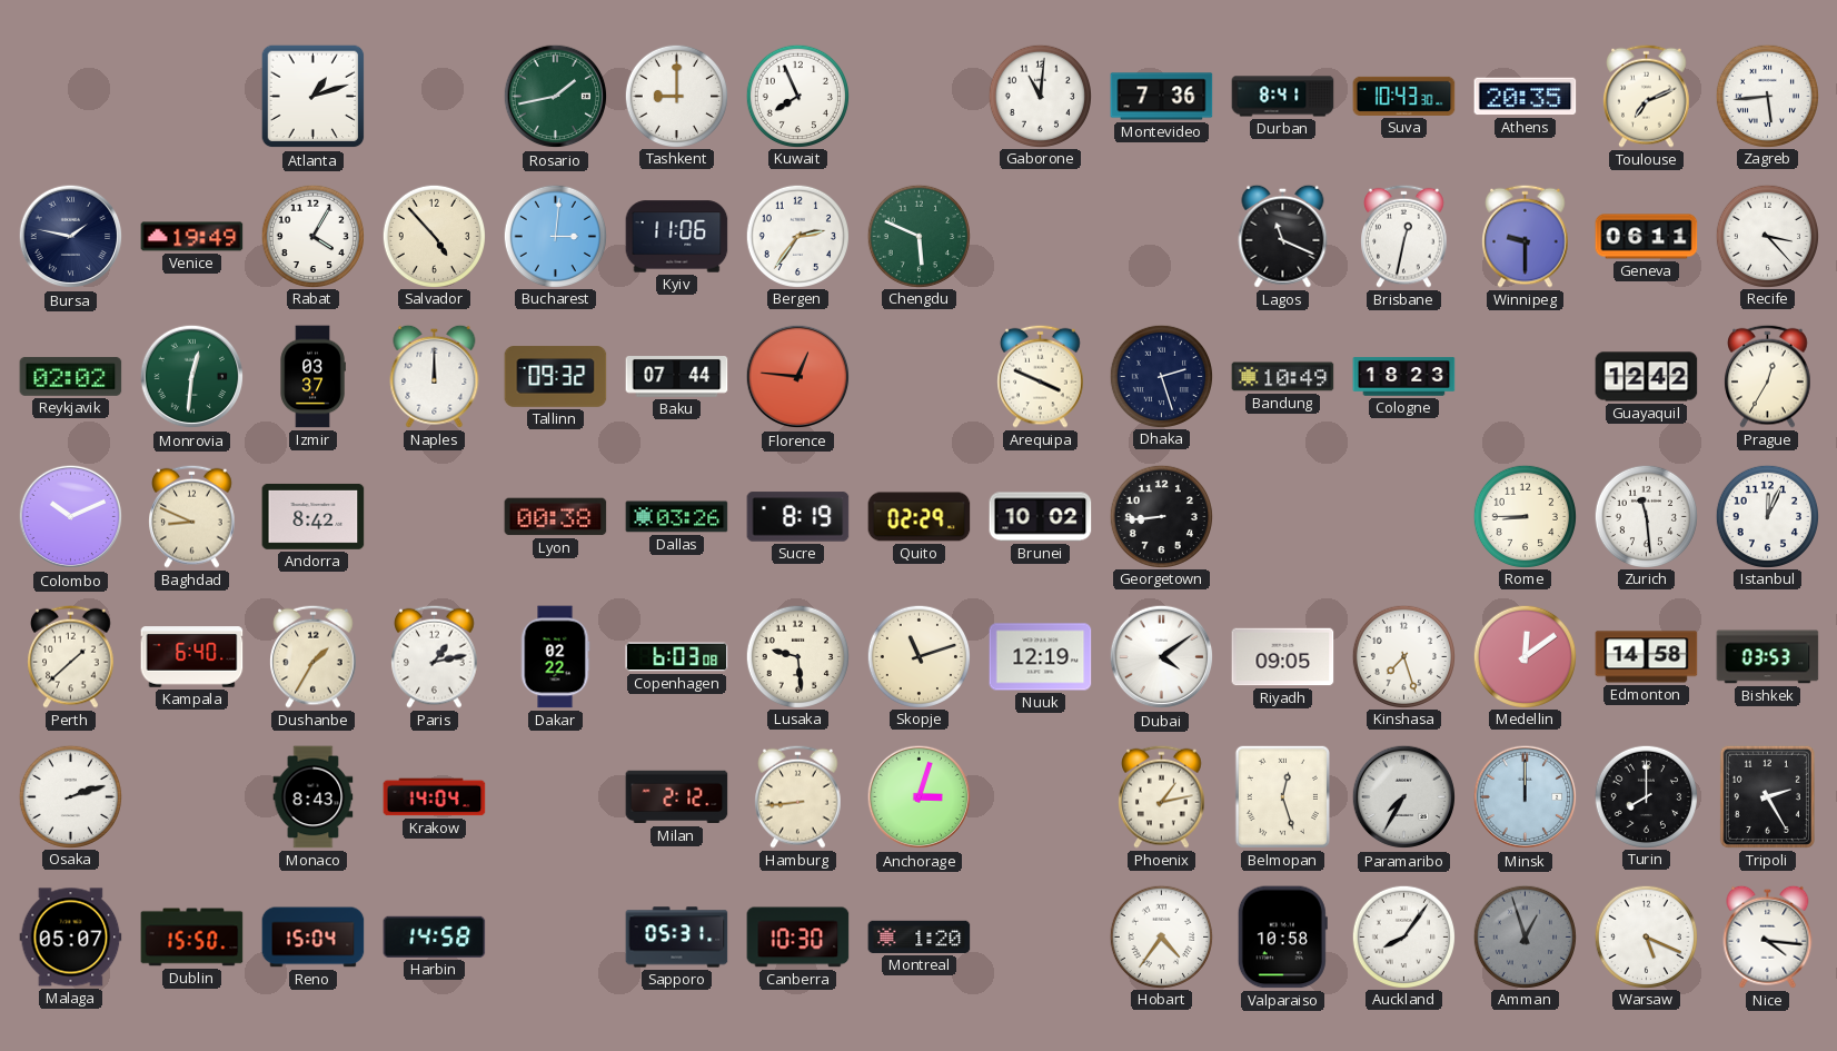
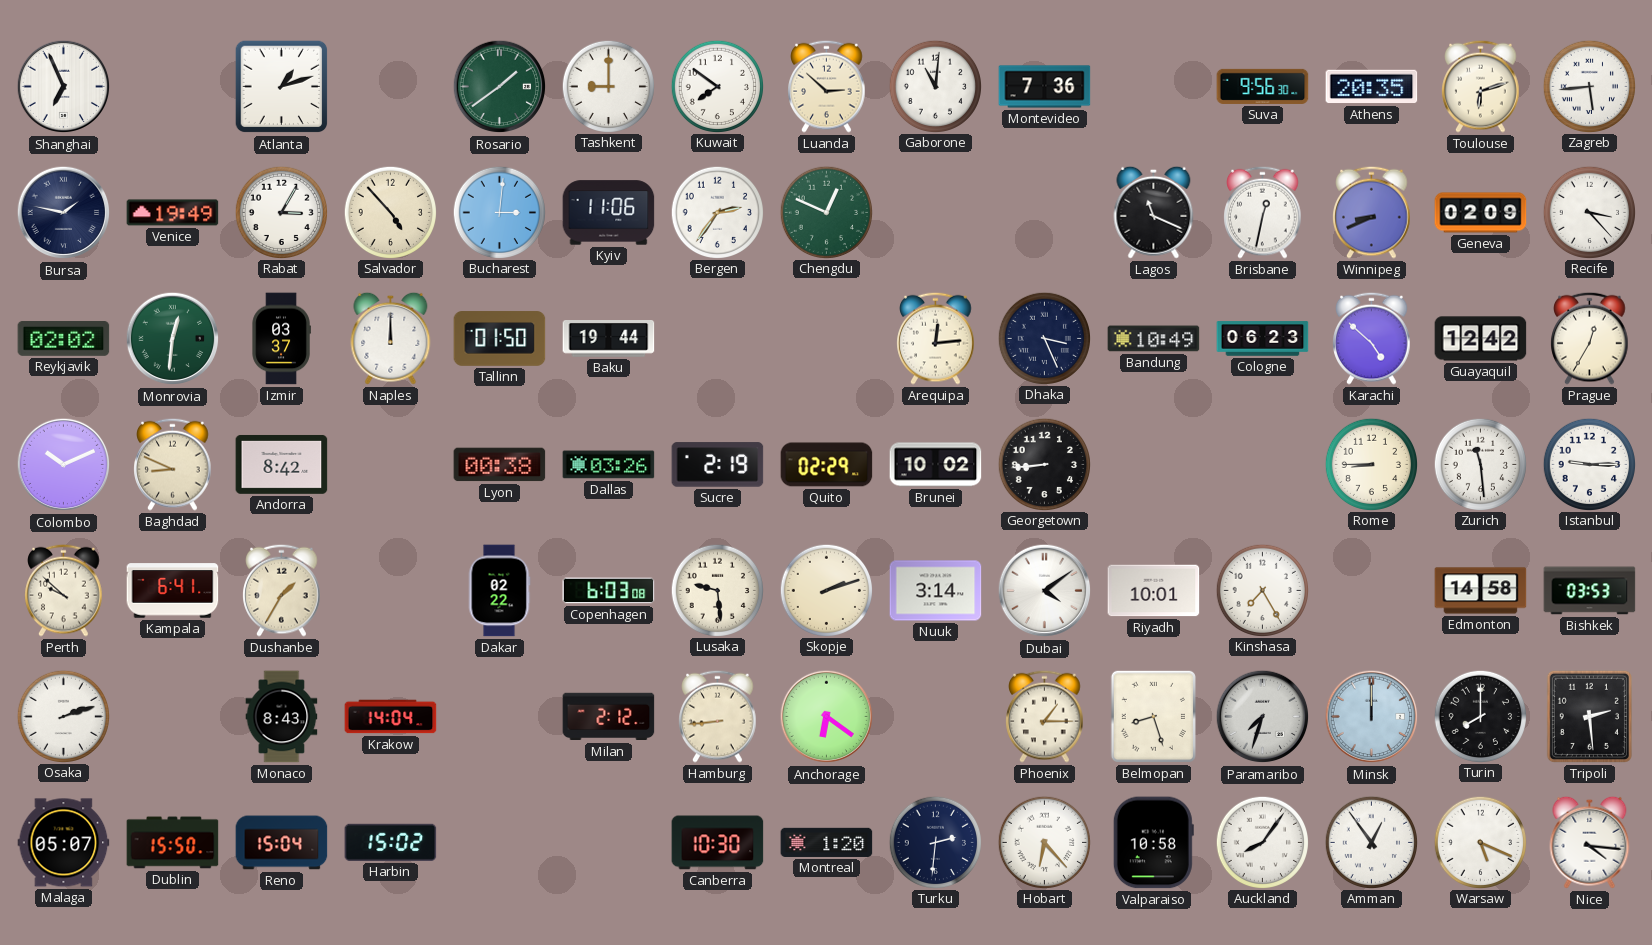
Shanghai: none -> 6:56 (64, 87)
Rosario: 1:43 -> 1:39 (500, 87)
Kuwait: 7:56 -> 7:51 (717, 86)
Luanda: none -> 2:52 (827, 86)
Durban: 8:41 -> none (1283, 97)
Suva: 10:43 -> 9:56 (1263, 86)
Toulouse: 7:11 -> 6:12 (1481, 86)
Rabat: 4:05 -> 3:05 (281, 212)
Chengdu: 5:49 -> 12:49 (826, 212)
Winnipeg: 9:30 -> 8:41 (1372, 212)
Geneva: 06:11 -> 02:09 (1481, 213)
Tallinn: 09:32 -> 01:50 (500, 339)
Baku: 07:44 -> 19:44 (609, 339)
Florence: 12:46 -> none (798, 377)
Arequipa: 3:49 -> 12:14 (936, 338)
Dhaka: 2:27 -> 3:26 (1044, 338)
Cologne: 18:23 -> 06:23 (1263, 339)
Karachi: none -> 4:52 (1372, 338)
Sucre: 8:19 -> 2:19 (718, 465)
Istanbul: 12:04 -> 9:15 (1589, 464)
Perth: 1:38 -> 9:52 (64, 590)
Kampala: 6:40 -> 6:41 (173, 591)
Paris: 1:13 -> none (435, 656)
Skopje: 11:12 -> 2:12 (826, 590)
Nuuk: 12:19 -> 3:14 (936, 591)
Riyadh: 09:05 -> 10:01 (1154, 591)
Kinshasa: 7:27 -> 7:25 (1262, 590)
Medellin: 12:09 -> none (1525, 656)
Anchorage: 3:03 -> 6:21 (827, 717)
Phoenix: 1:13 -> 1:15 (1045, 716)
Belmopan: 12:27 -> 8:27 (1153, 716)
Paramaribo: 7:35 -> 7:33 (1263, 717)
Tripoli: 2:25 -> 2:29 (1589, 716)
Harbin: 14:58 -> 15:02 (391, 842)
Sapporo: 05:31 -> none (677, 938)
Turku: none -> 2:31 (935, 842)
Hobart: 4:36 -> 6:23 (1044, 842)
Amman: 12:57 -> 12:54 (1371, 842)
Amman dial: grey -> white (1371, 842)
